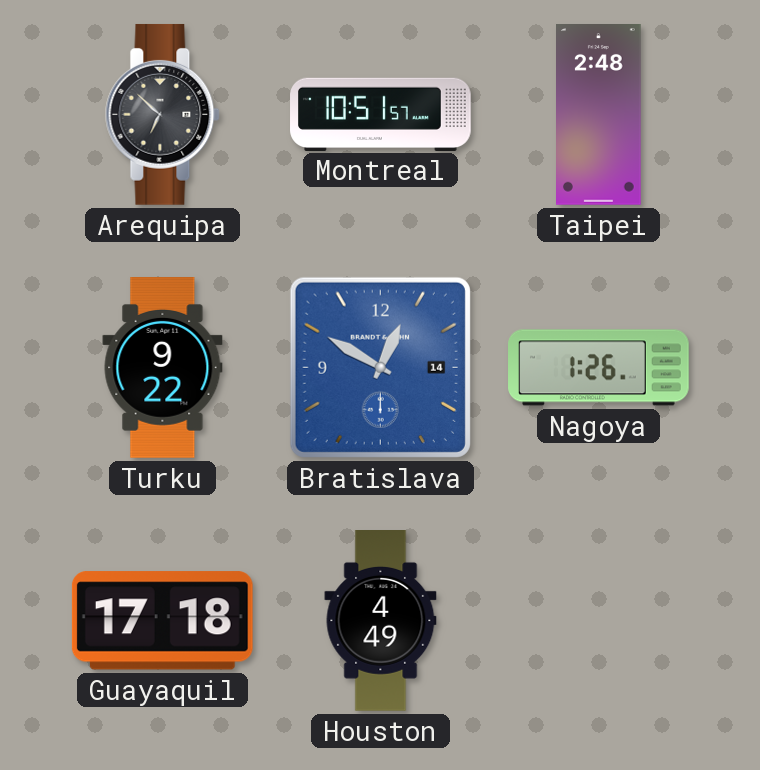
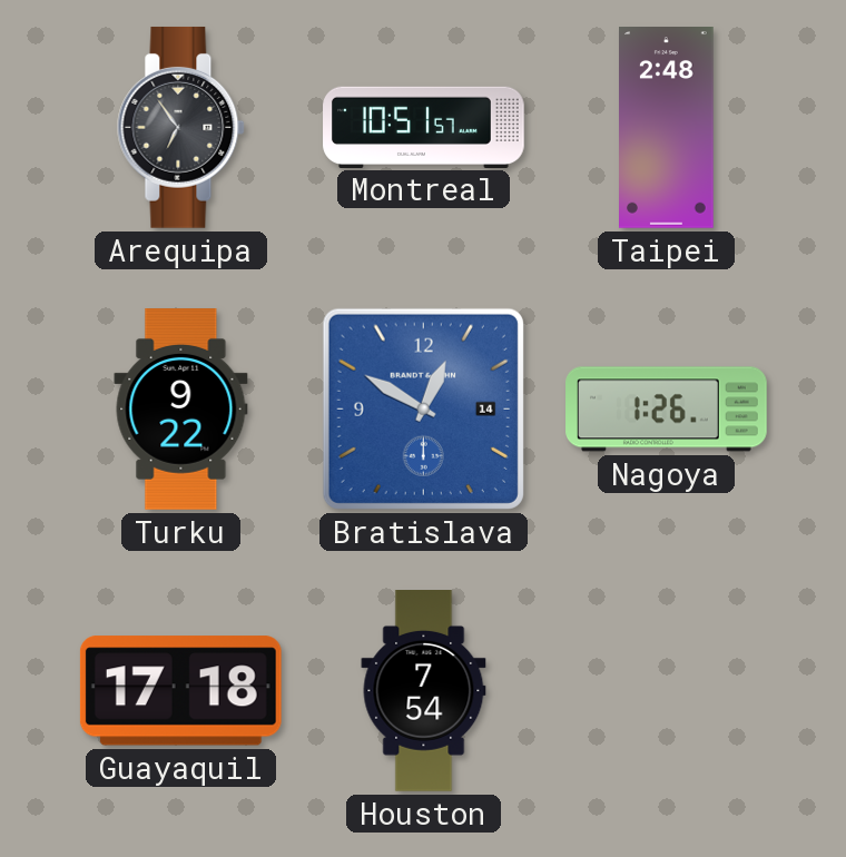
Arequipa: 6:52 -> 6:54 (181, 127)
Houston: 4:49 -> 7:54 (424, 691)
